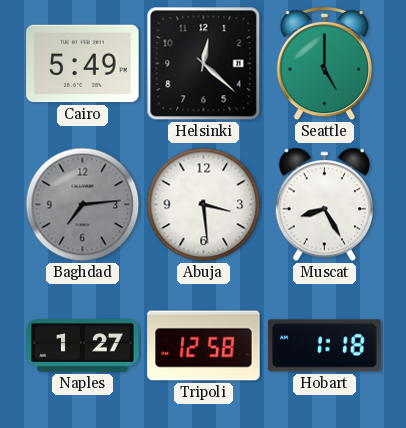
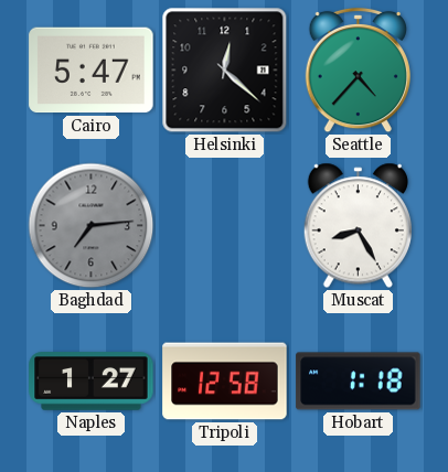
Cairo: 5:49 -> 5:47 (92, 71)
Seattle: 5:00 -> 4:37 (358, 71)
Abuja: 3:29 -> none (204, 205)
